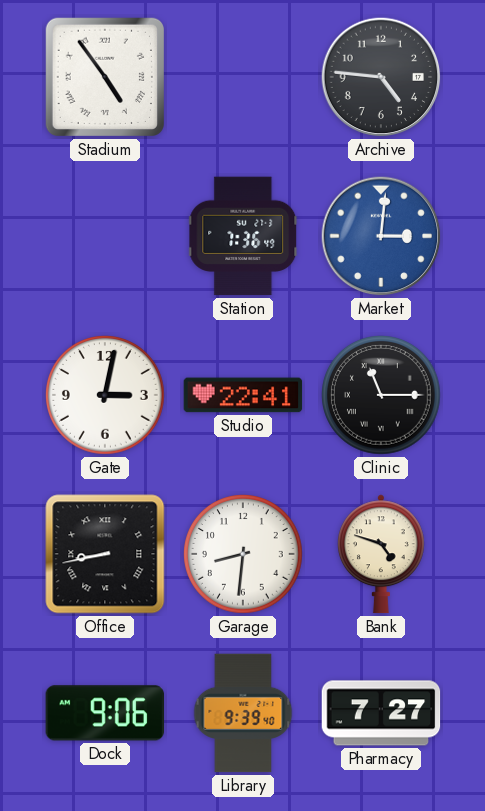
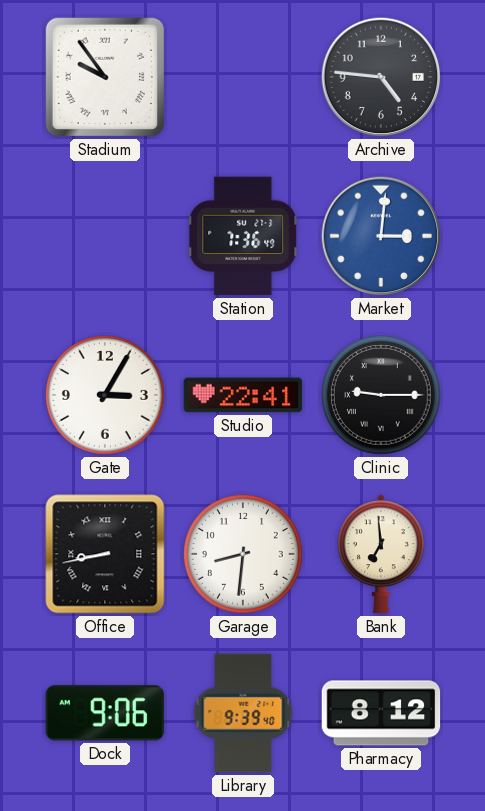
Stadium: 4:54 -> 9:54 (105, 77)
Gate: 3:02 -> 3:05 (106, 396)
Clinic: 11:15 -> 9:15 (382, 396)
Bank: 4:48 -> 6:59 (381, 554)
Pharmacy: 7:27 -> 8:12 (381, 713)
